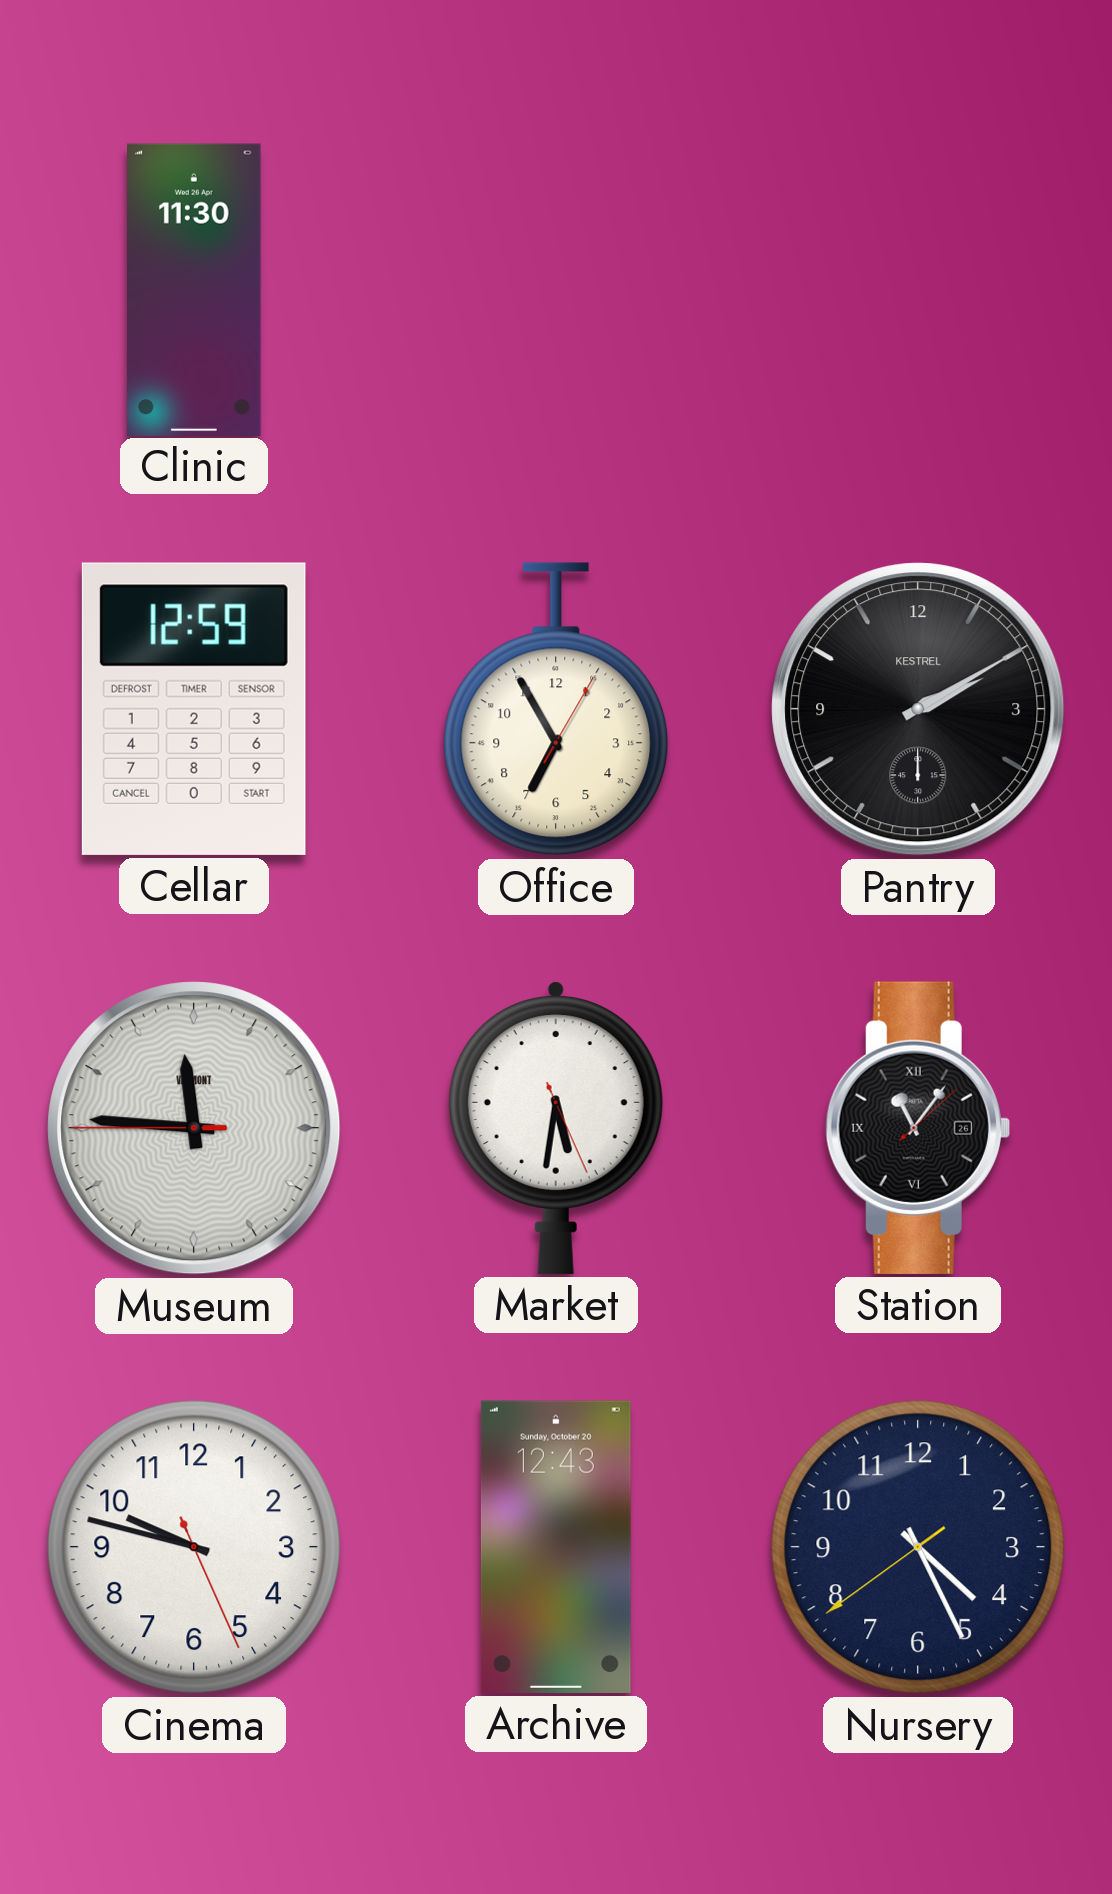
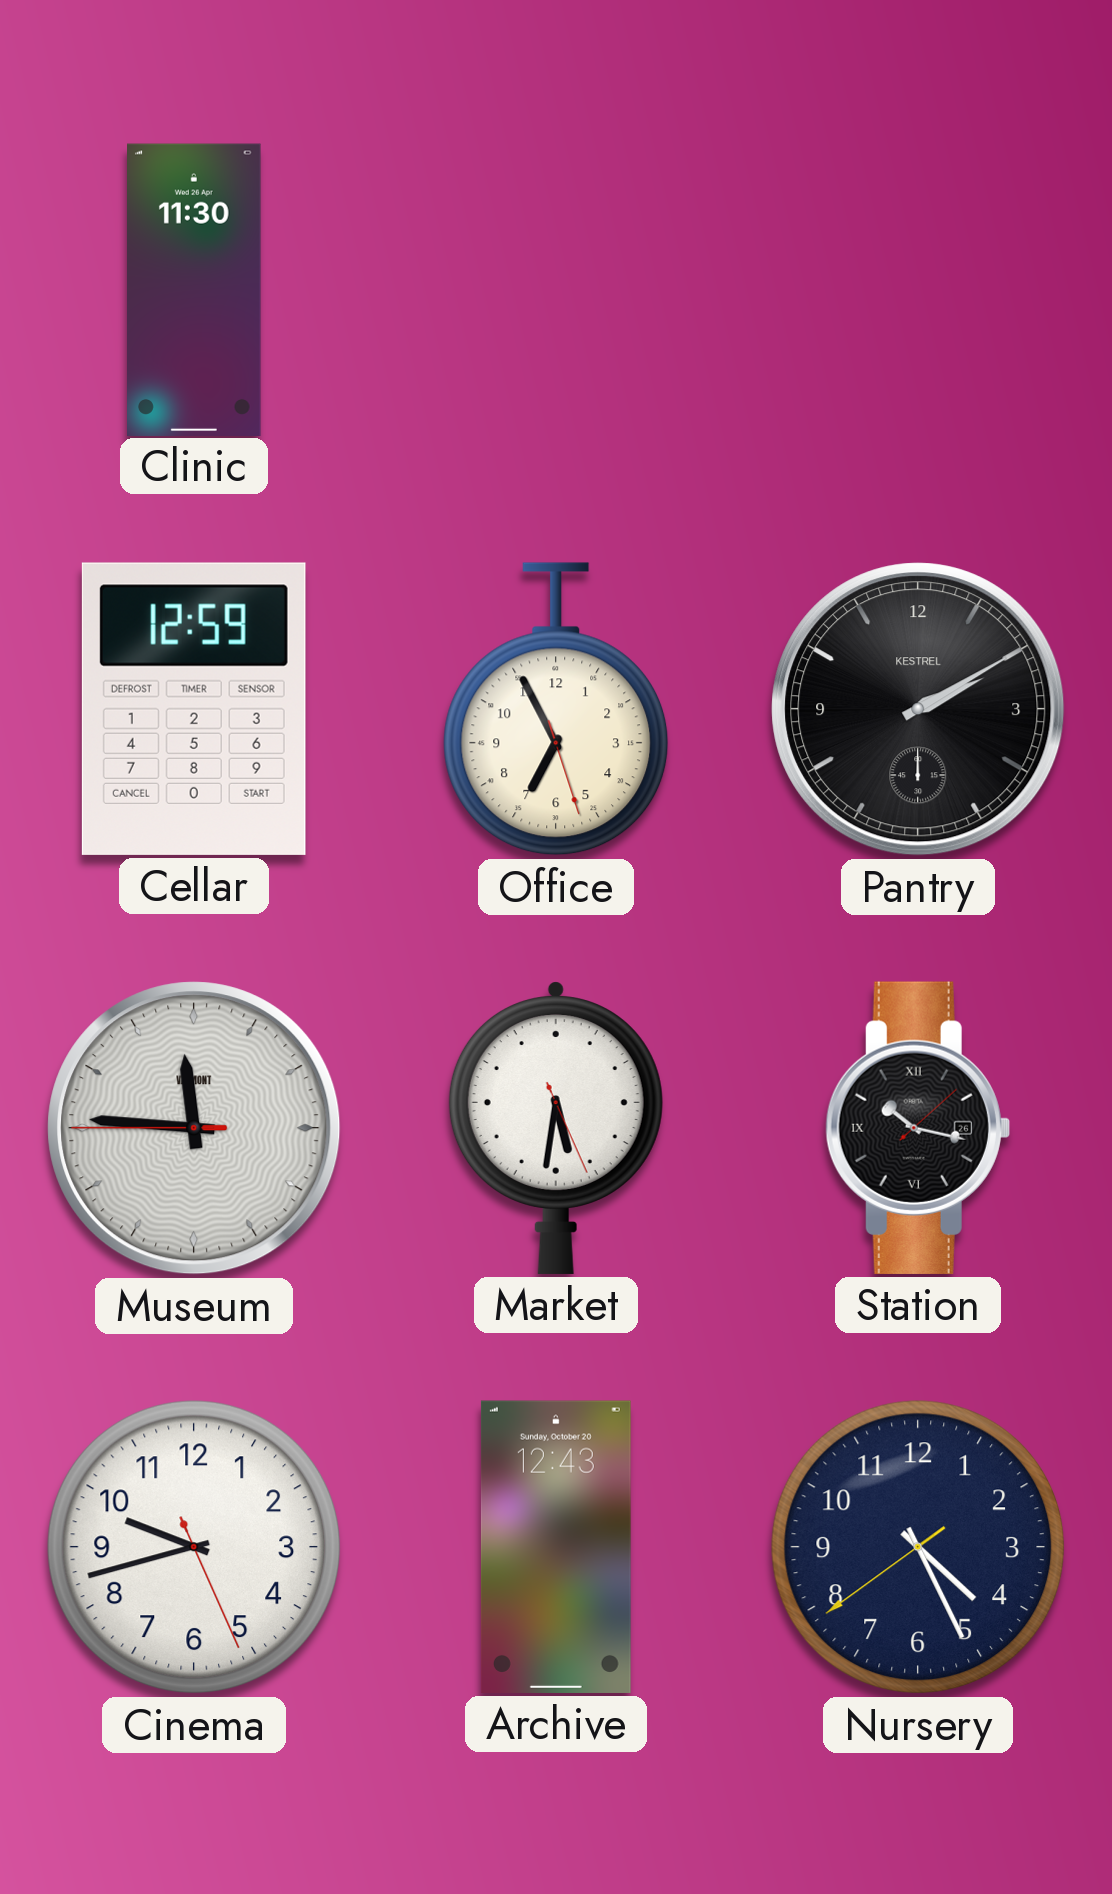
Office: 6:55:05 -> 6:55:27 (556, 709)
Station: 11:06 -> 10:17 (918, 1128)
Cinema: 9:47 -> 9:42 (194, 1547)
